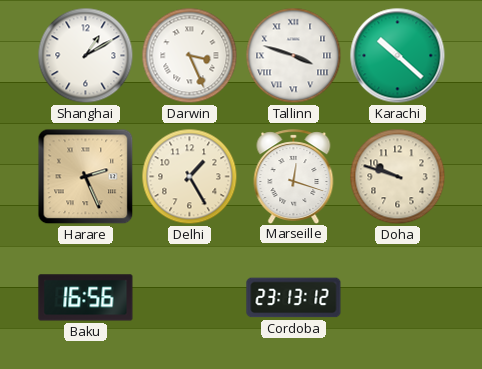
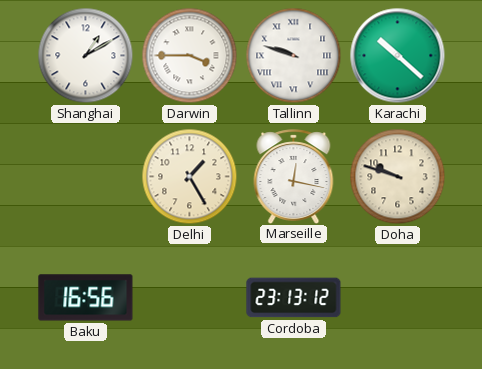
Darwin: 3:26 -> 3:45 (190, 56)
Tallinn: 3:48 -> 9:48 (294, 56)
Harare: 2:26 -> none (86, 177)
Marseille: 12:18 -> 12:17 (294, 176)
